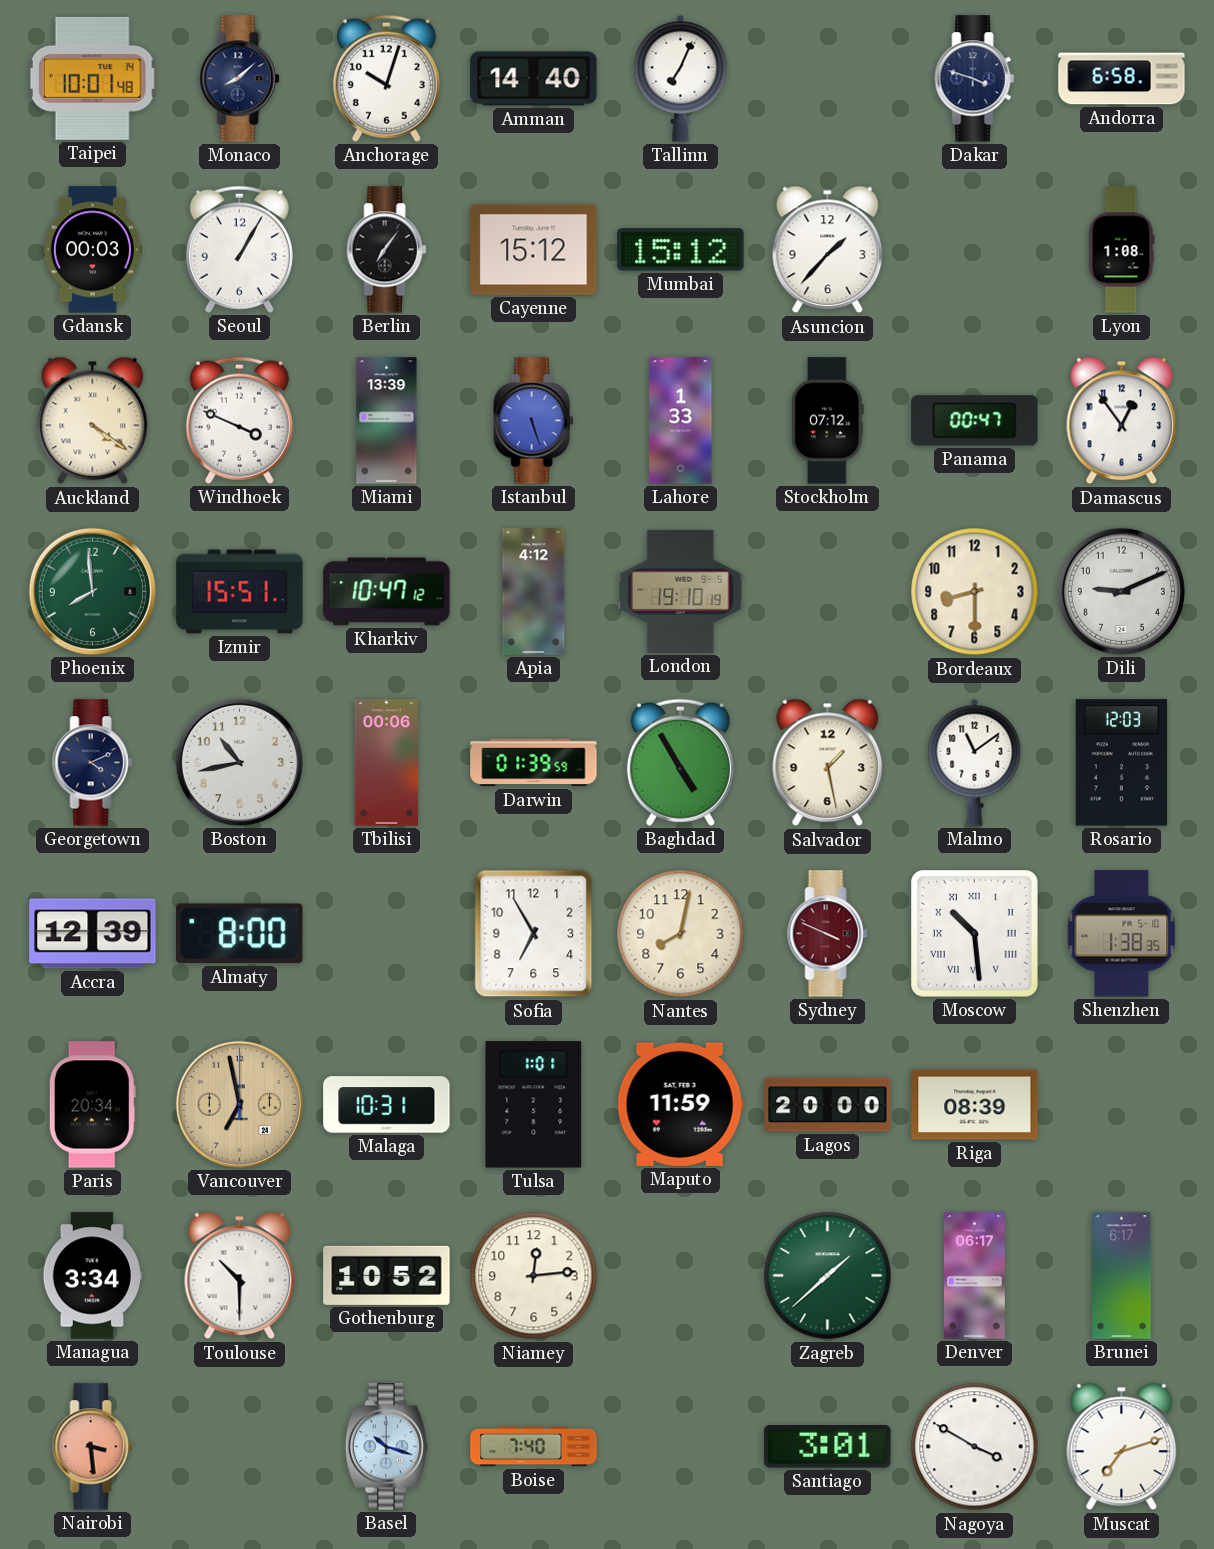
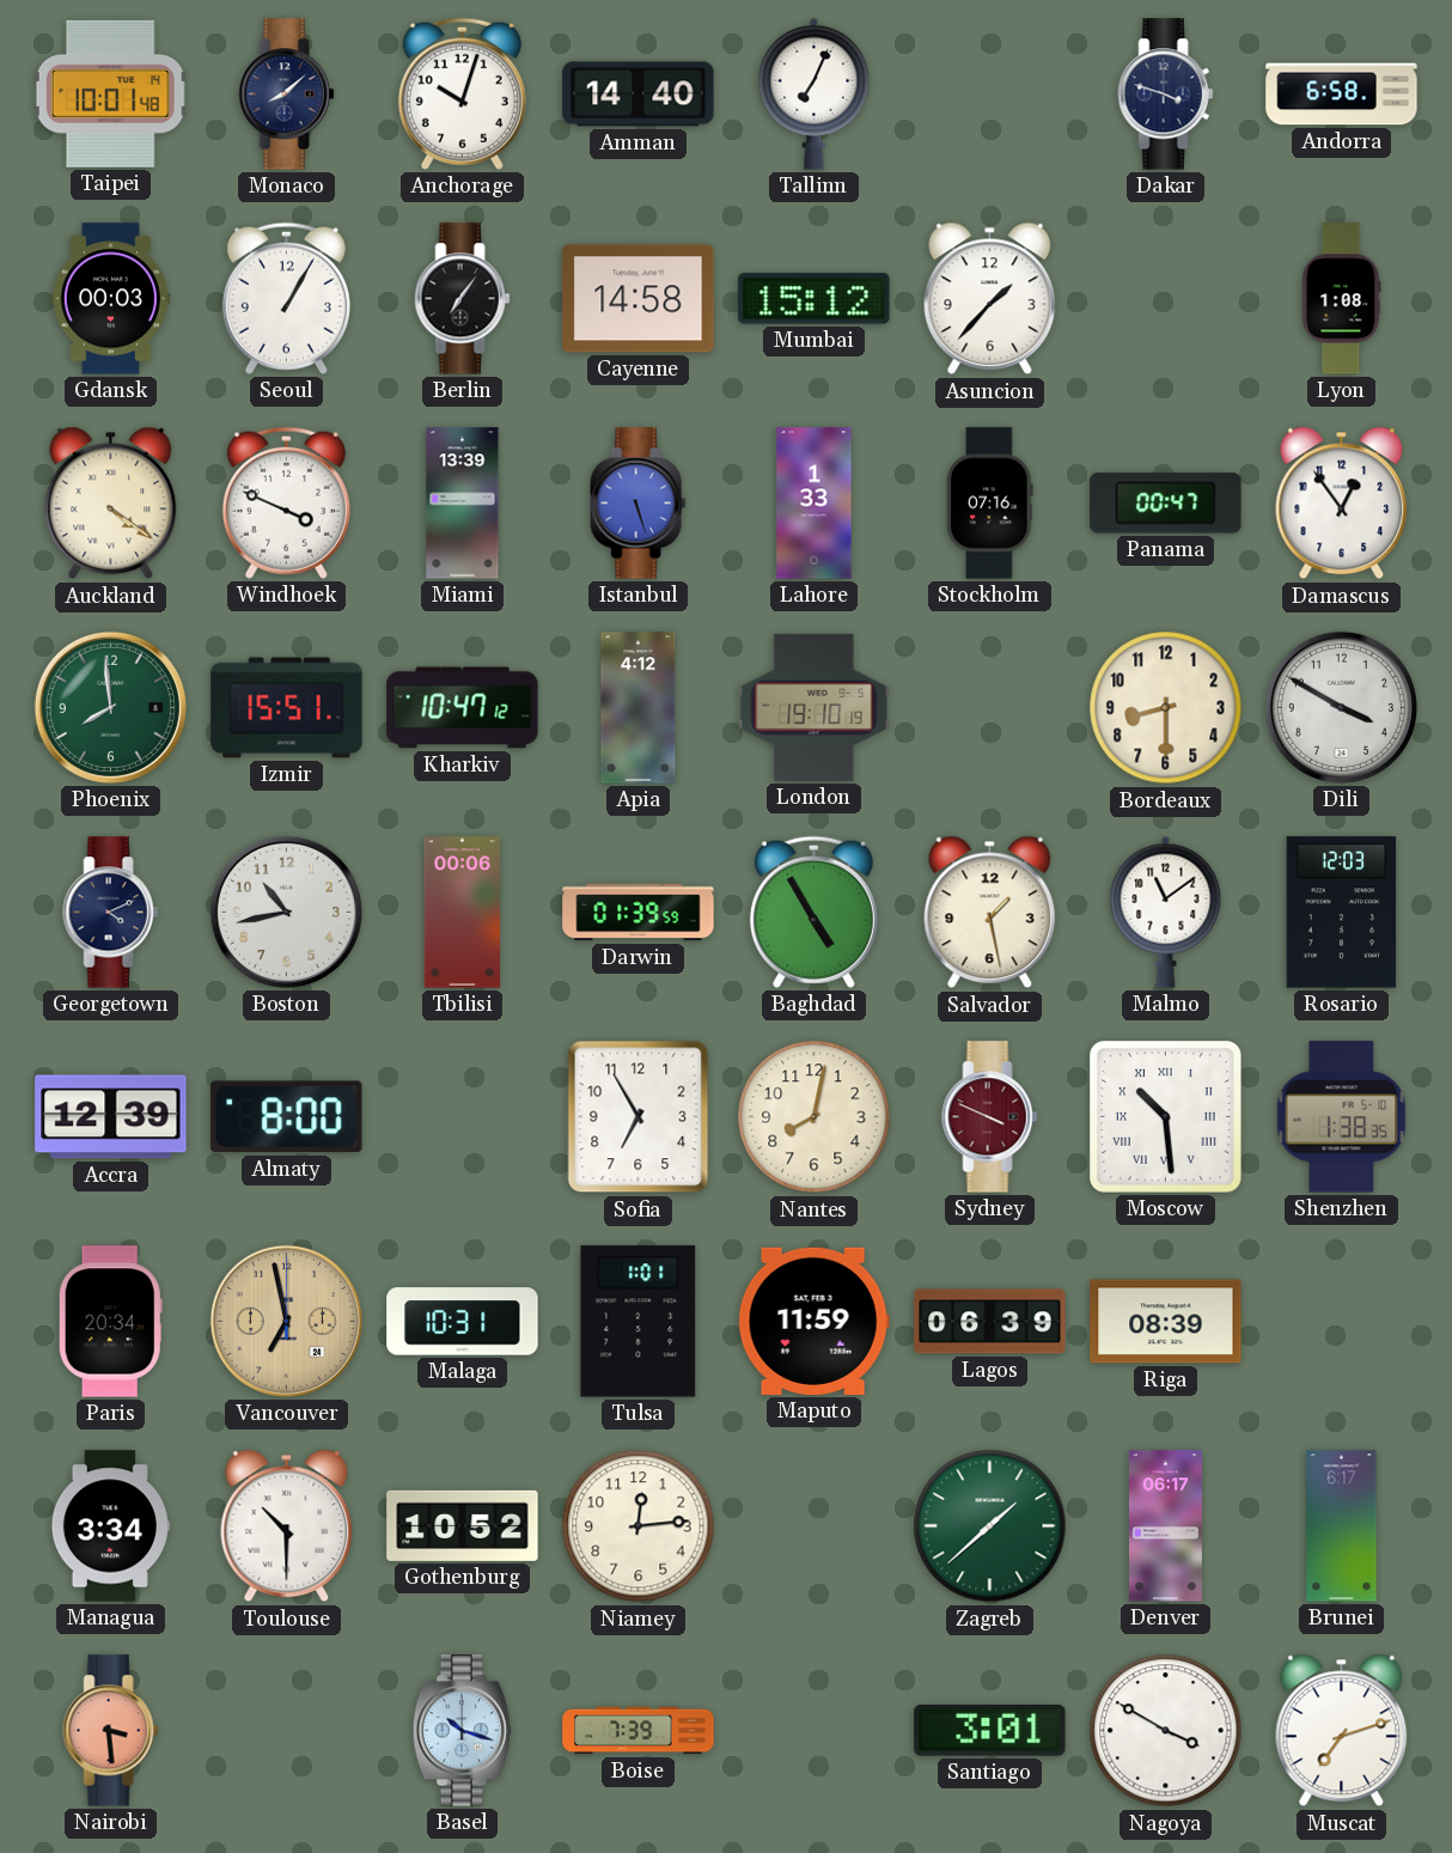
Cayenne: 15:12 -> 14:58 (639, 299)
Stockholm: 07:12 -> 07:16 (989, 504)
Dili: 9:11 -> 3:50 (1341, 707)
Lagos: 20:00 -> 06:39 (990, 1322)
Boise: 7:40 -> 7:39 (639, 1731)
